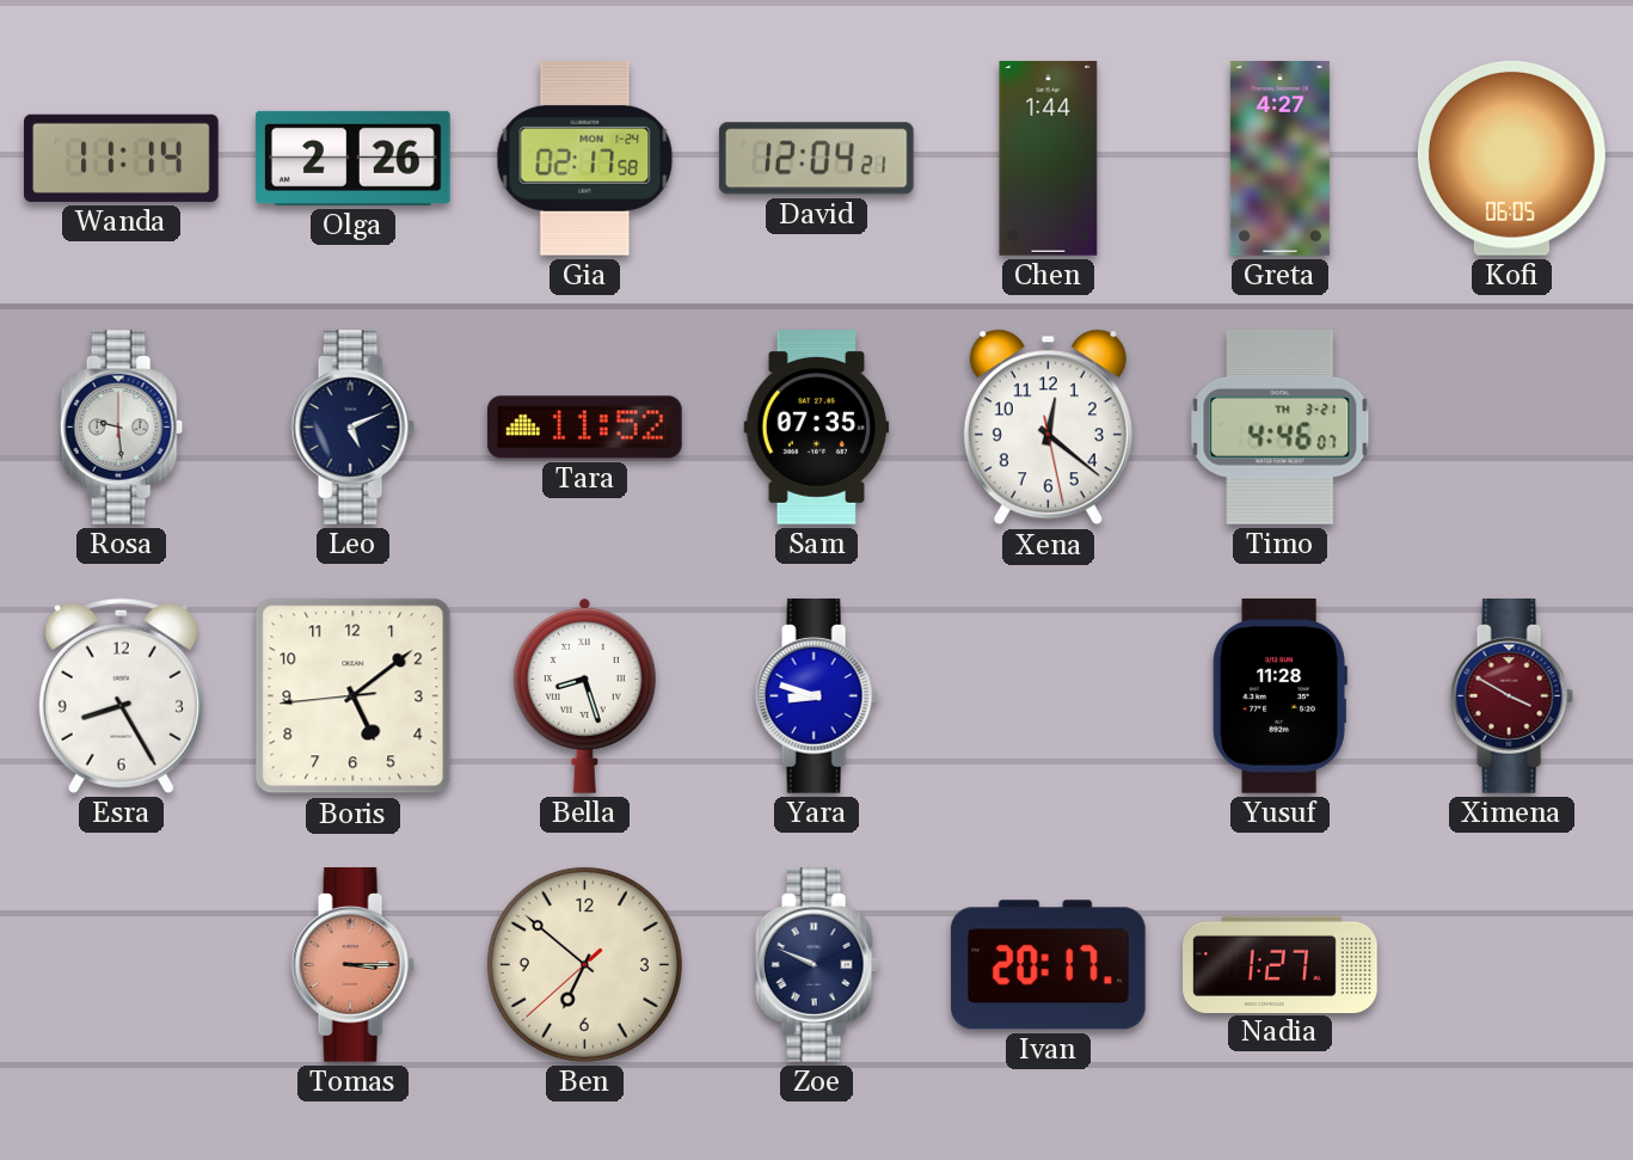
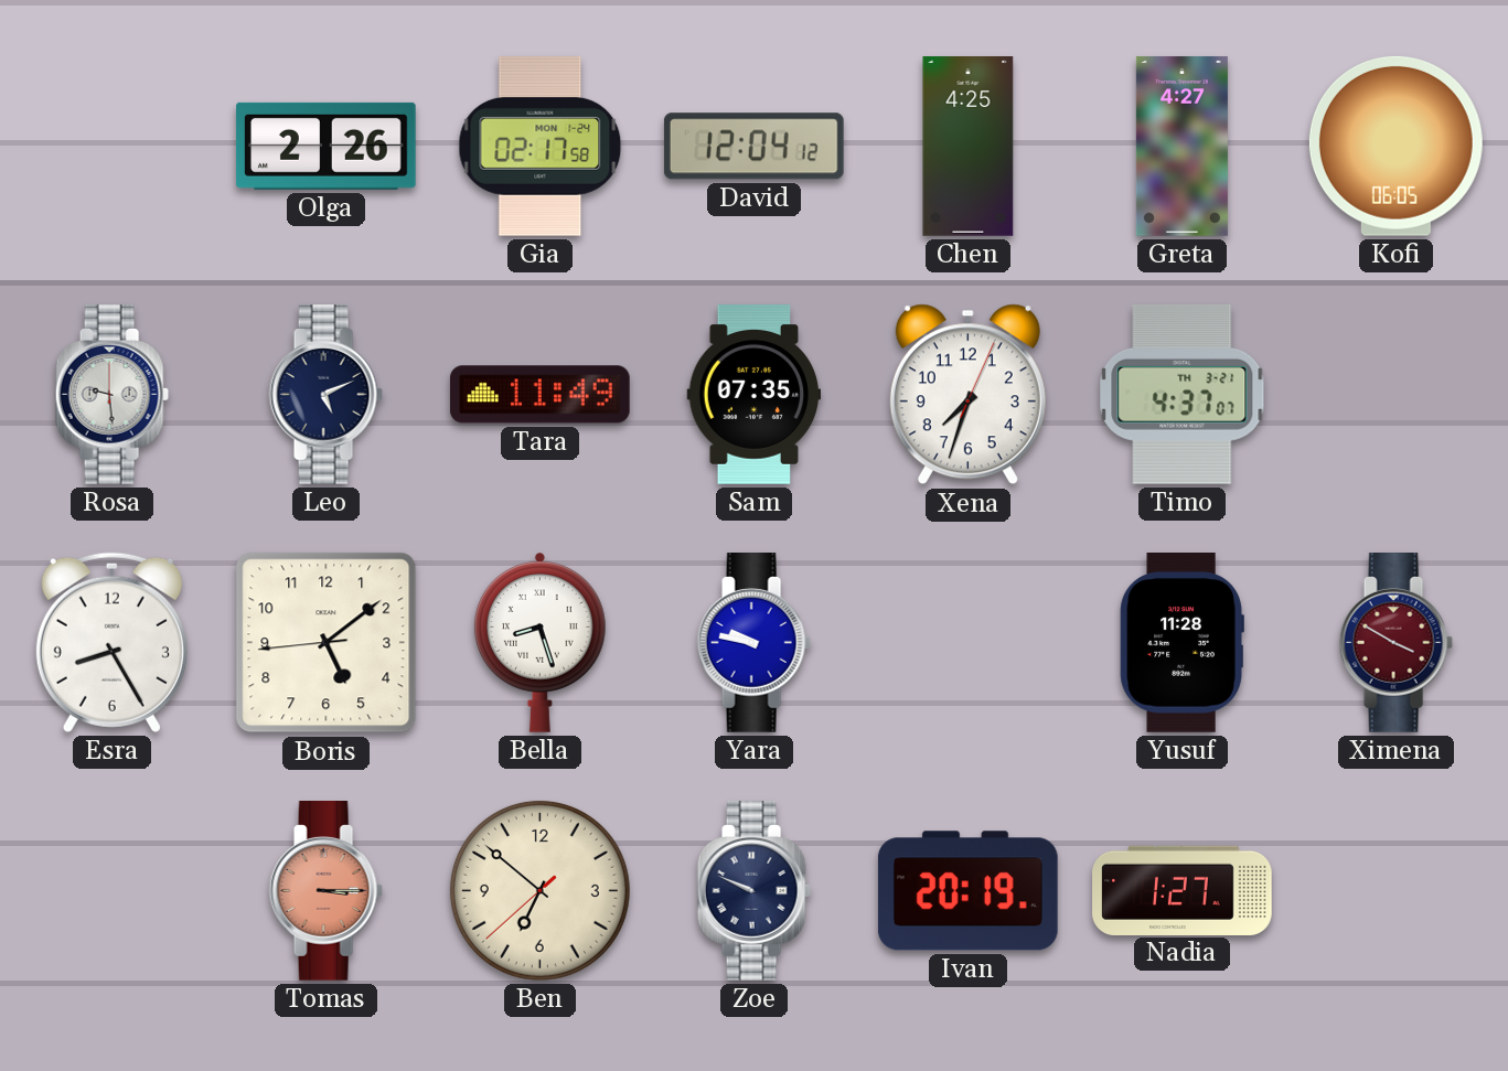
Wanda: 11:14 -> none (122, 158)
David: 12:04:21 -> 12:04:12 (753, 147)
Chen: 1:44 -> 4:25 (969, 147)
Tara: 11:52 -> 11:49 (539, 395)
Xena: 12:21 -> 7:33 (967, 395)
Timo: 4:46 -> 4:37 (1183, 394)
Yara: 8:48 -> 9:47 (753, 643)
Ivan: 20:17 -> 20:19 (967, 891)
